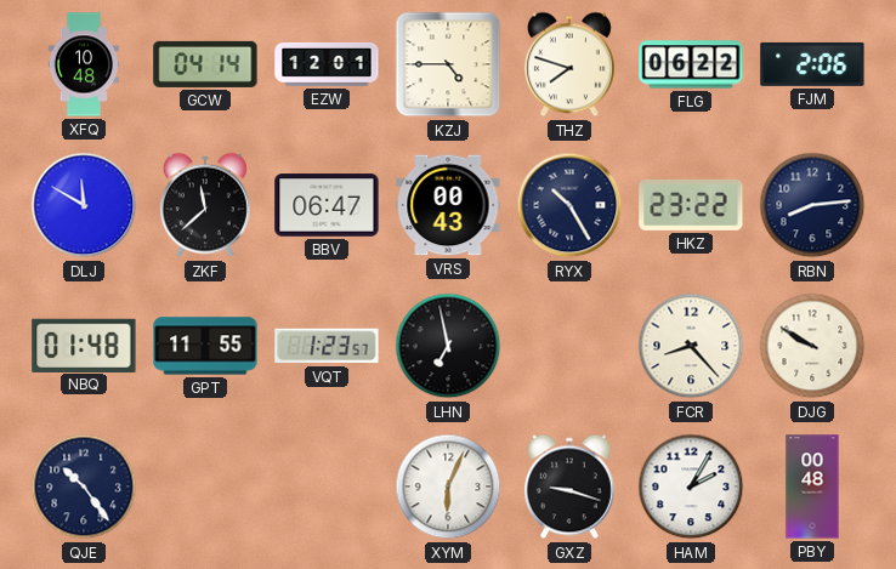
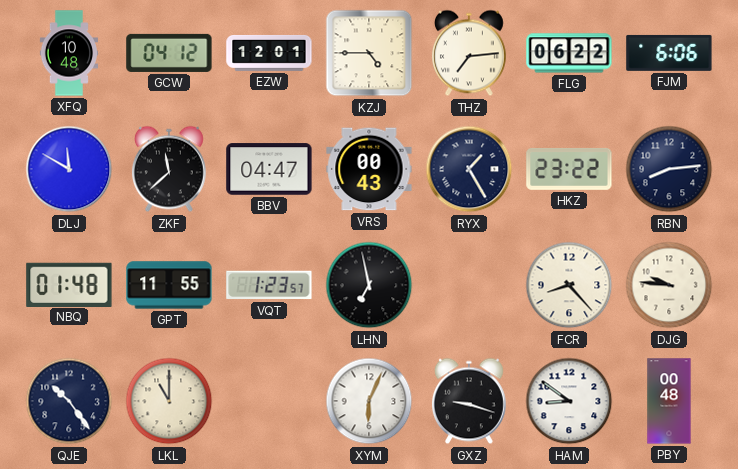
GCW: 04:14 -> 04:12 (169, 53)
THZ: 7:48 -> 7:14 (469, 53)
FJM: 2:06 -> 6:06 (669, 53)
BBV: 06:47 -> 04:47 (269, 169)
RYX: 10:25 -> 1:25 (469, 169)
DJG: 9:50 -> 9:46 (669, 285)
LKL: none -> 11:00 (169, 401)
HAM: 2:05 -> 8:51 (569, 401)
